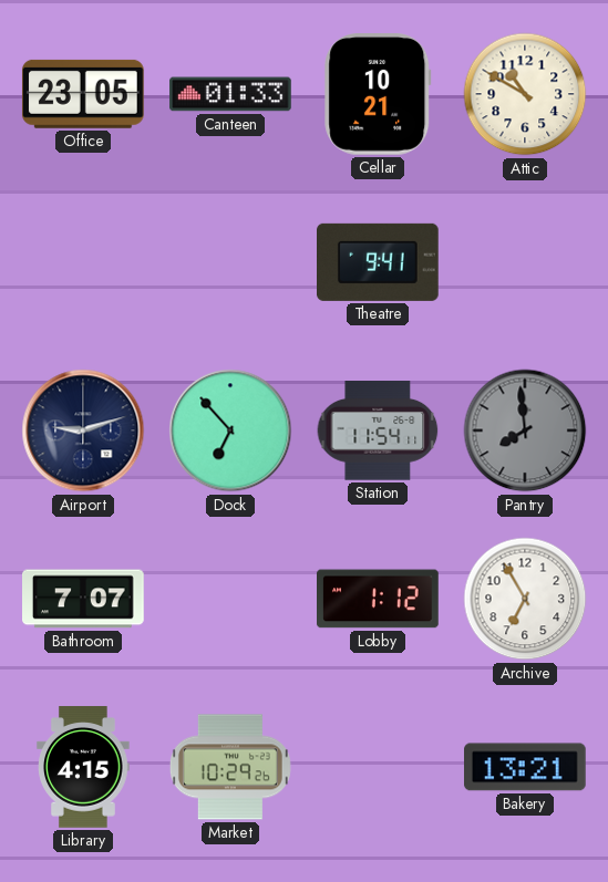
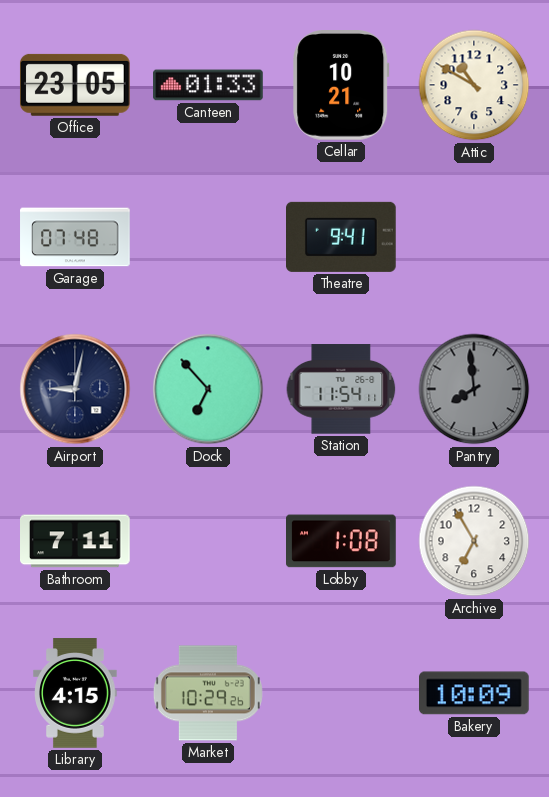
Garage: none -> 07:48 (75, 237)
Airport: 9:12 -> 9:02 (75, 389)
Bathroom: 7:07 -> 7:11 (76, 541)
Lobby: 1:12 -> 1:08 (342, 541)
Bakery: 13:21 -> 10:09 (475, 693)
